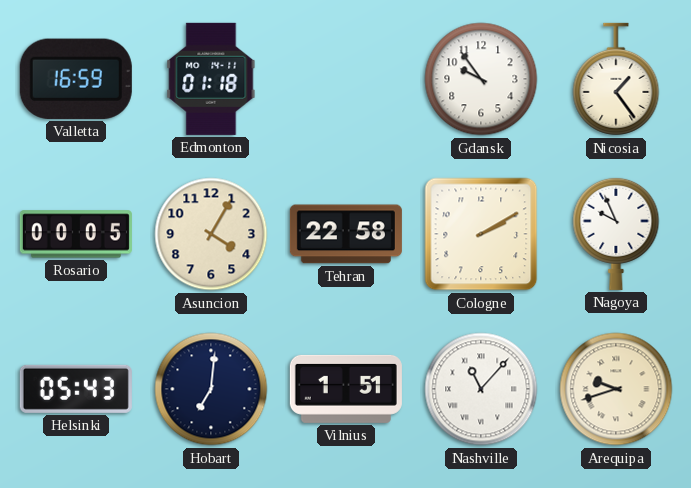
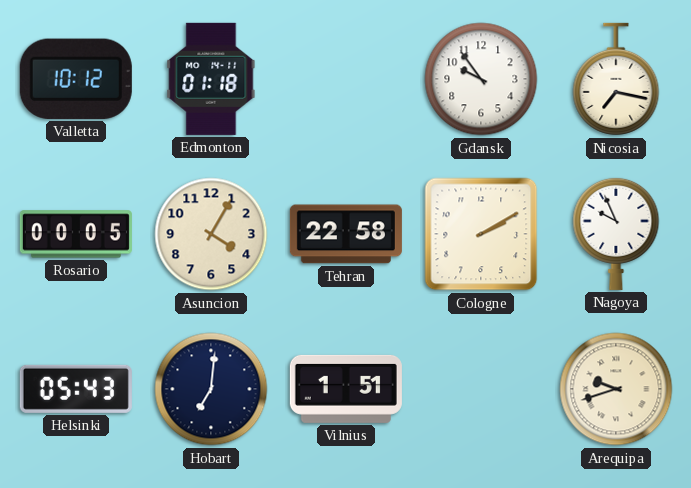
Valletta: 16:59 -> 10:12 (76, 79)
Nicosia: 1:24 -> 7:17 (616, 79)
Nashville: 11:07 -> none (481, 389)
